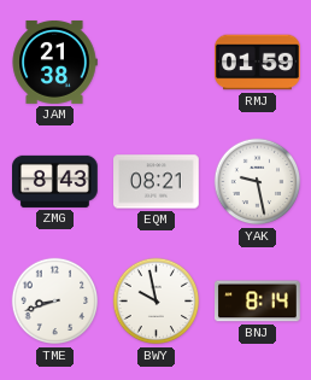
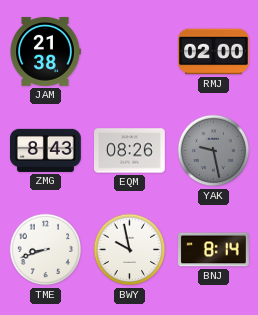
RMJ: 01:59 -> 02:00 (214, 52)
EQM: 08:21 -> 08:26 (130, 151)
YAK dial: white -> grey (214, 151)
